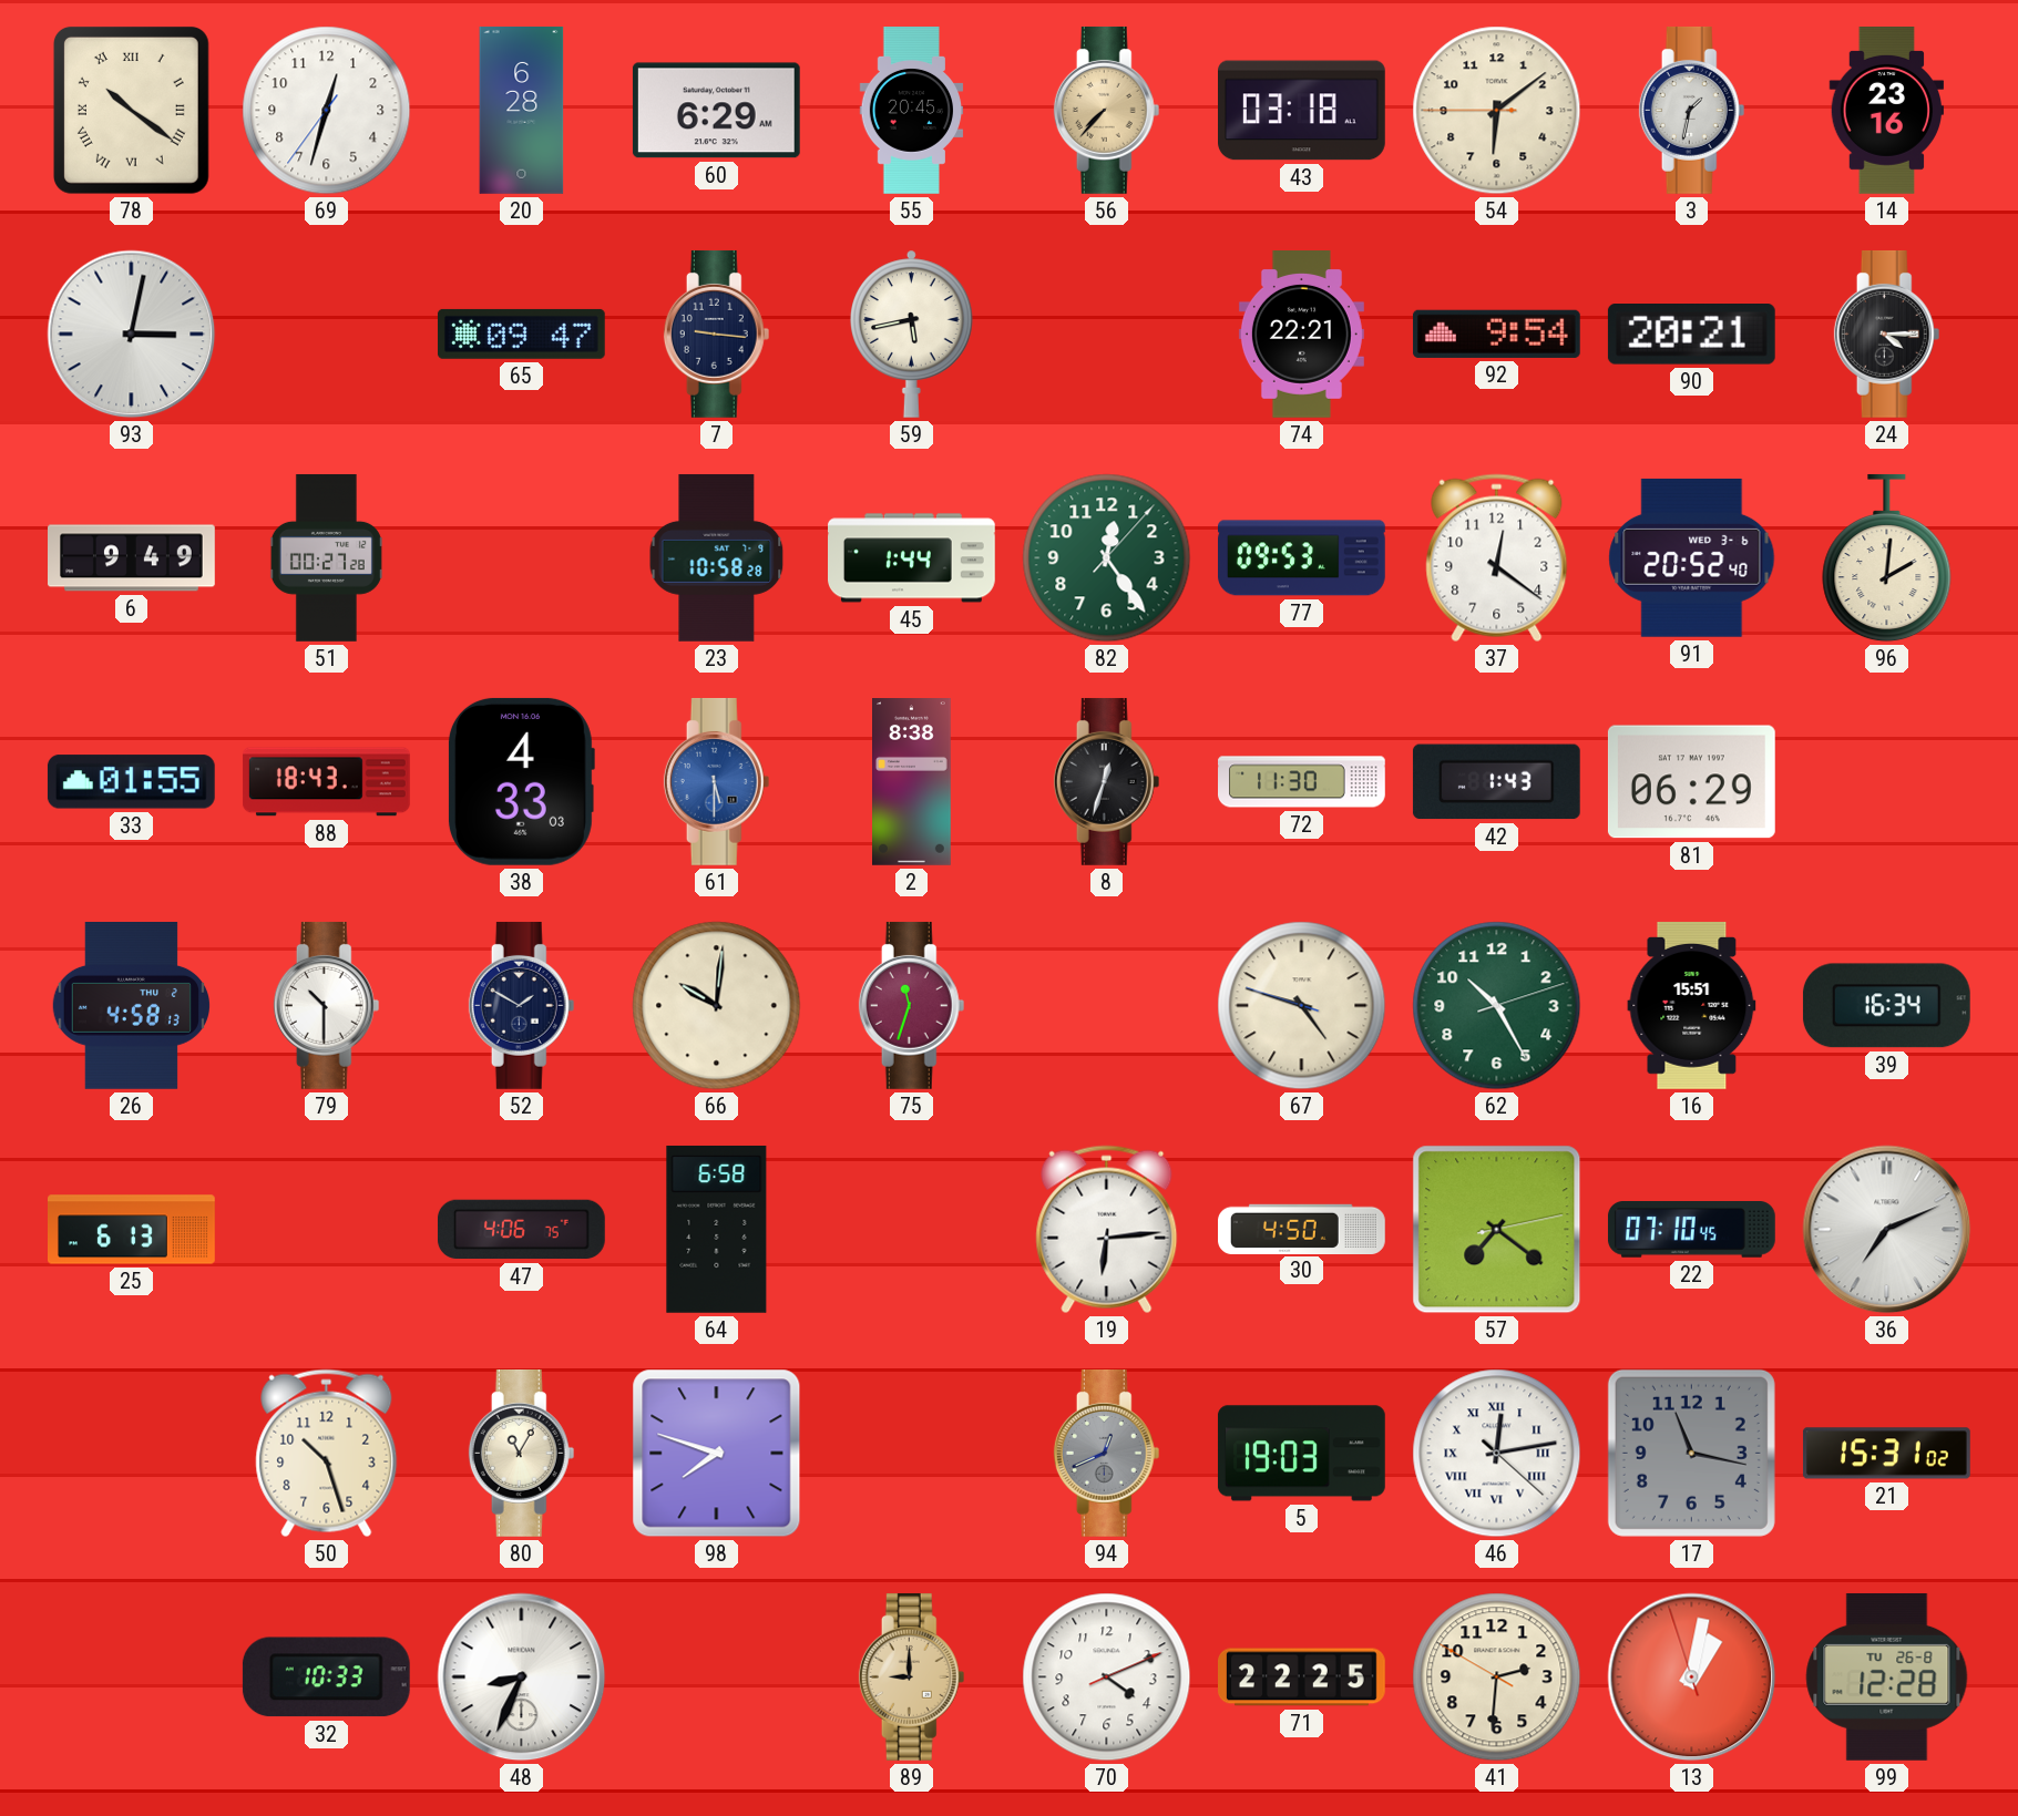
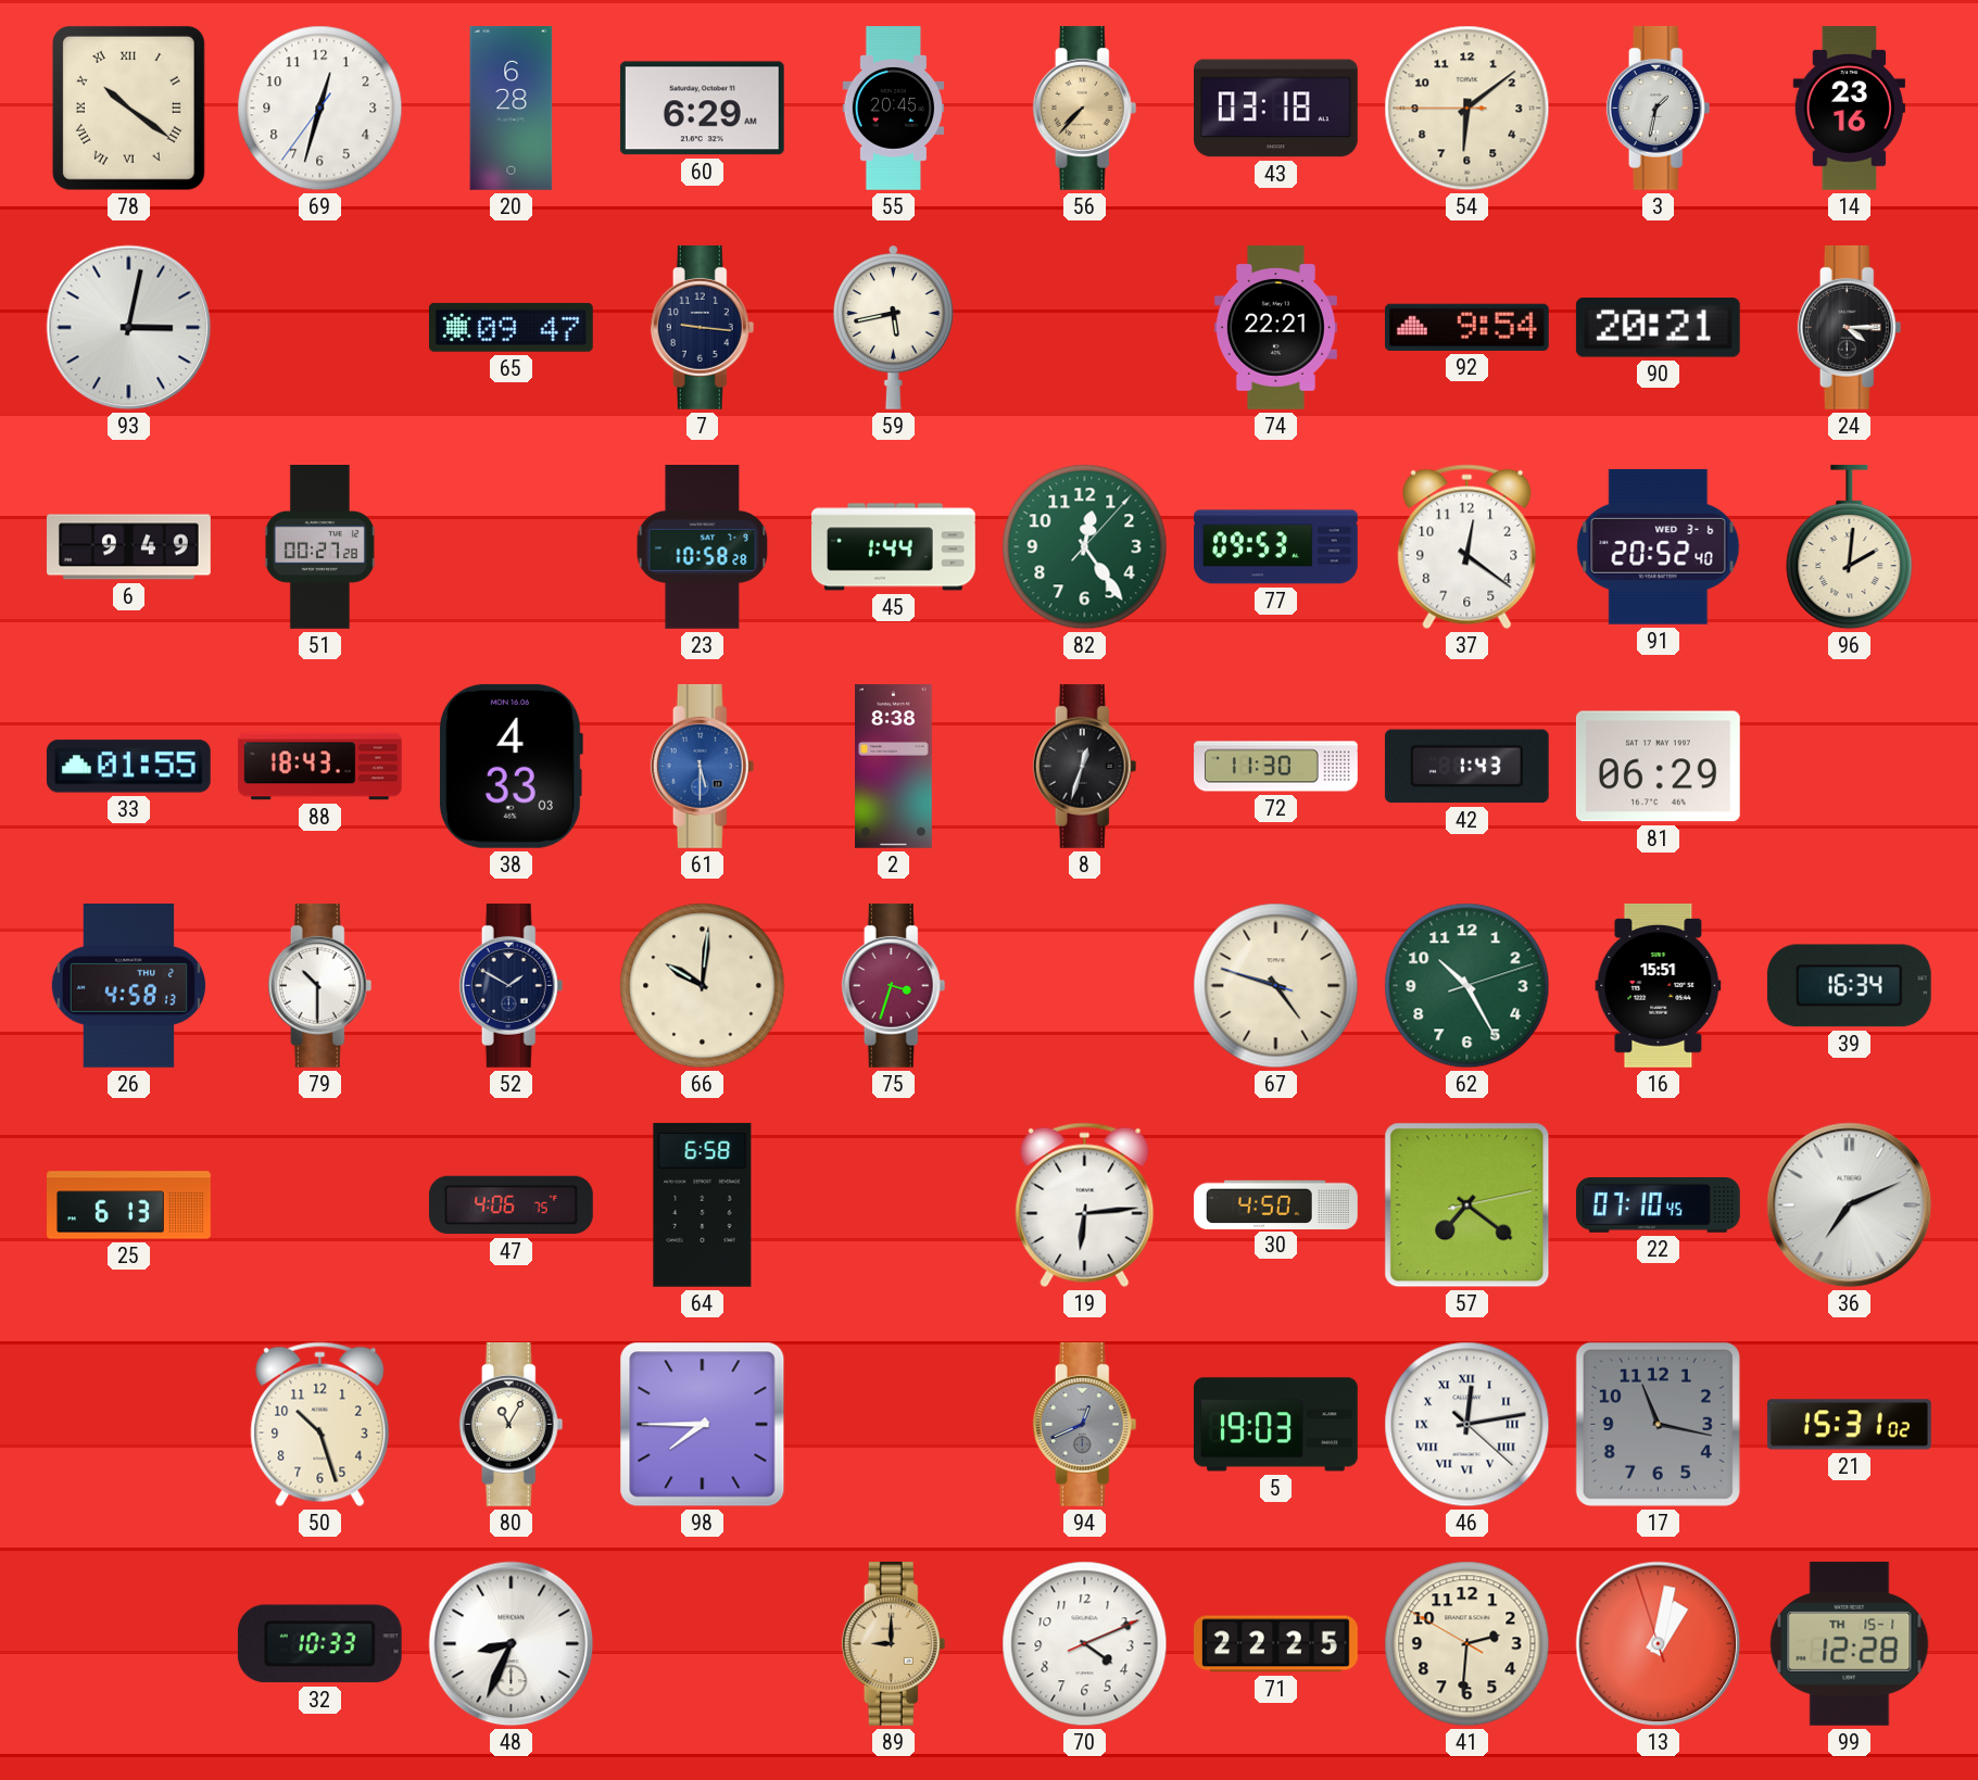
75: 11:33 -> 3:33 (894, 985)
98: 7:48 -> 7:45 (703, 1425)
99 date: TU 26-8 -> TH 15-1 (1850, 1643)
